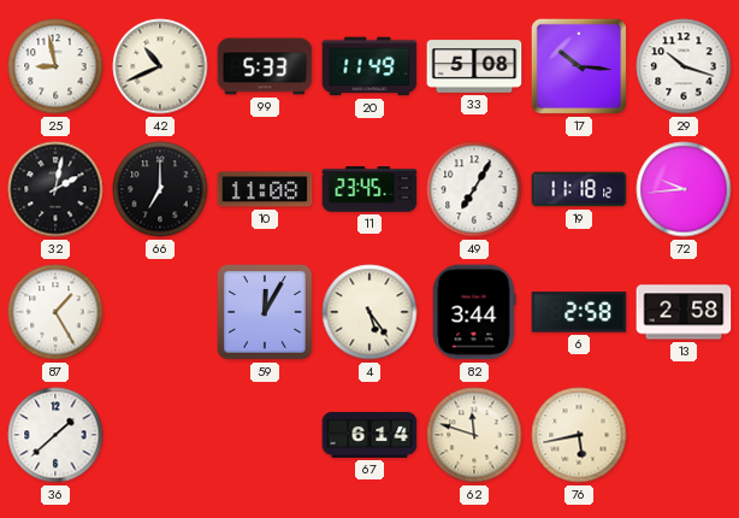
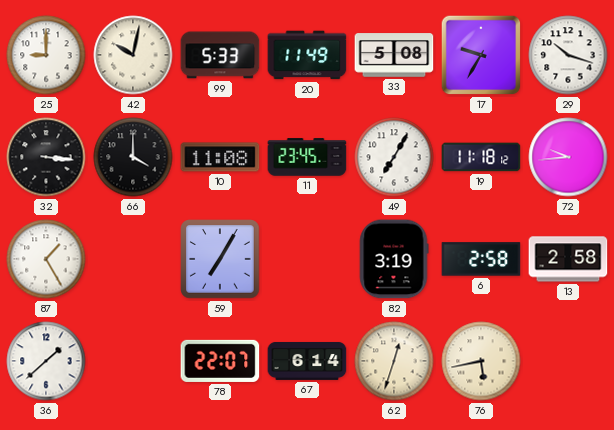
25: 8:58 -> 9:00 (46, 55)
42: 10:41 -> 10:02 (133, 55)
17: 10:16 -> 9:35 (481, 55)
32: 2:02 -> 3:16 (46, 157)
66: 7:00 -> 4:00 (133, 157)
59: 12:05 -> 7:05 (220, 259)
4: 5:24 -> none (369, 312)
82: 3:44 -> 3:19 (394, 259)
78: none -> 22:07 (220, 361)
62: 11:48 -> 12:33 (394, 361)
